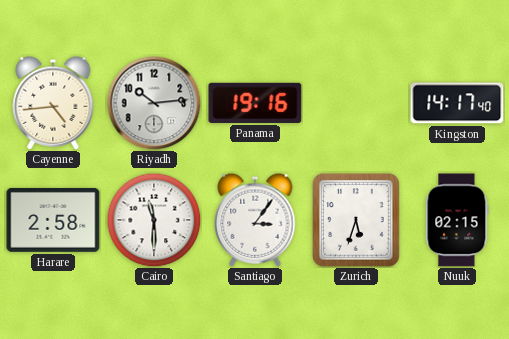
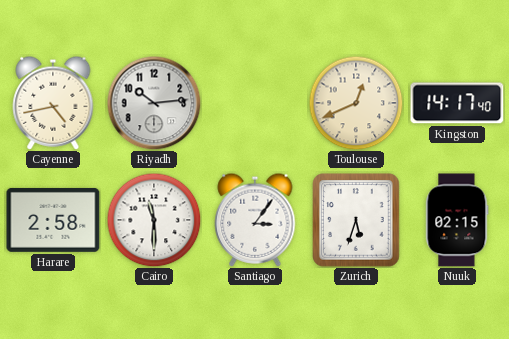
Cayenne: 4:44 -> 4:43 (53, 103)
Panama: 19:16 -> none (255, 103)
Toulouse: none -> 12:41 (356, 103)
